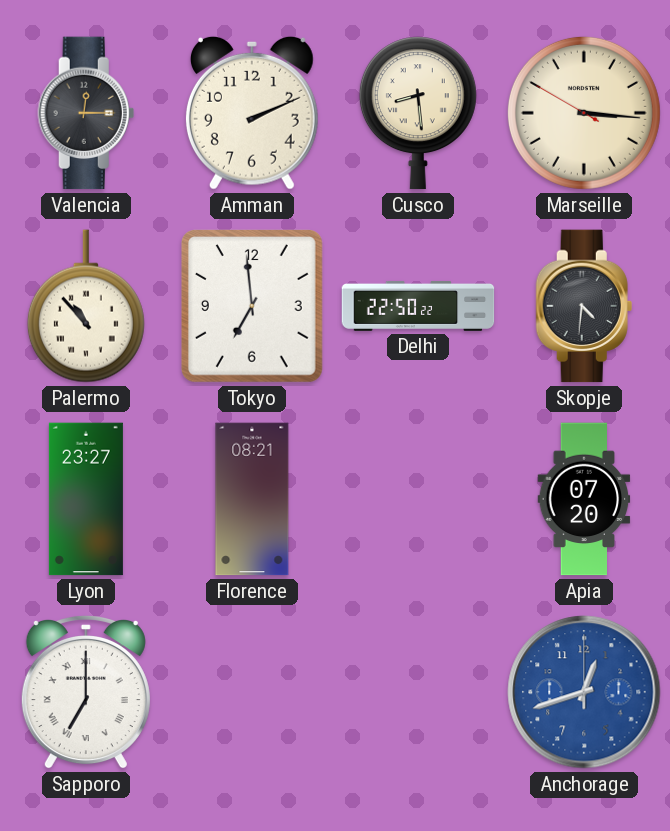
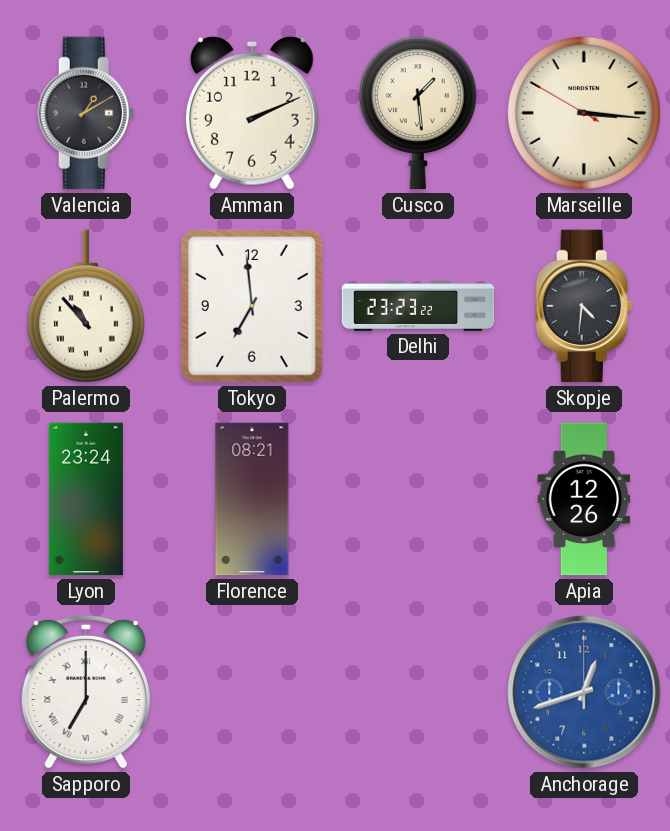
Valencia: 12:15 -> 1:10 (86, 113)
Cusco: 8:29 -> 1:29 (418, 113)
Delhi: 22:50 -> 23:23 (418, 306)
Lyon: 23:27 -> 23:24 (86, 499)
Apia: 07:20 -> 12:26 (584, 499)
